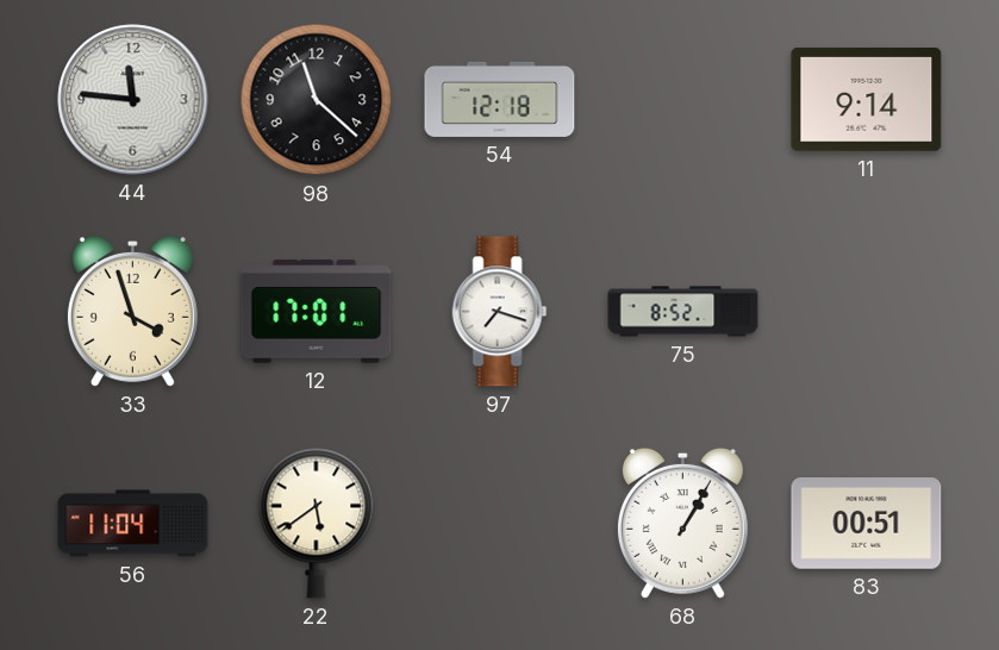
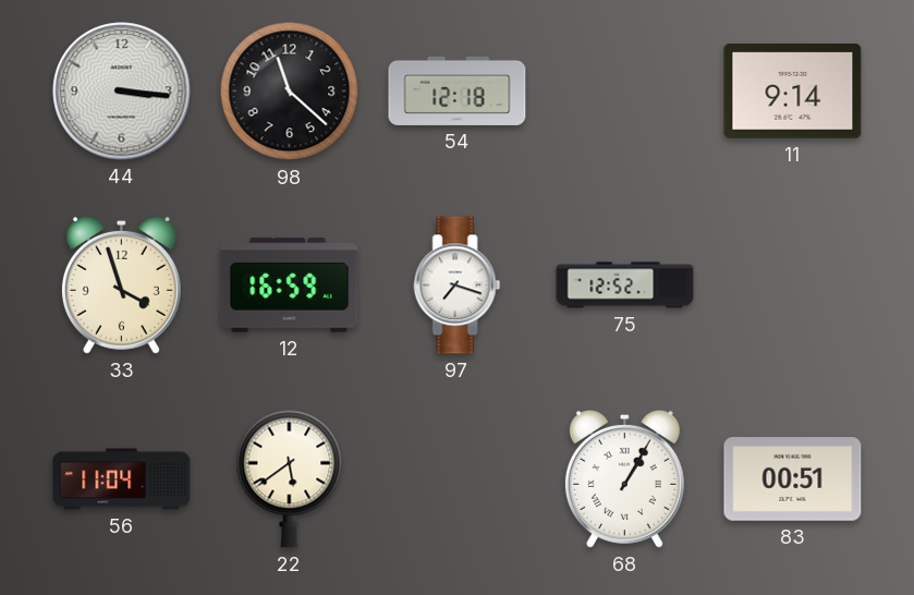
44: 11:46 -> 3:16 (122, 92)
12: 17:01 -> 16:59 (290, 286)
75: 8:52 -> 12:52 (625, 286)
